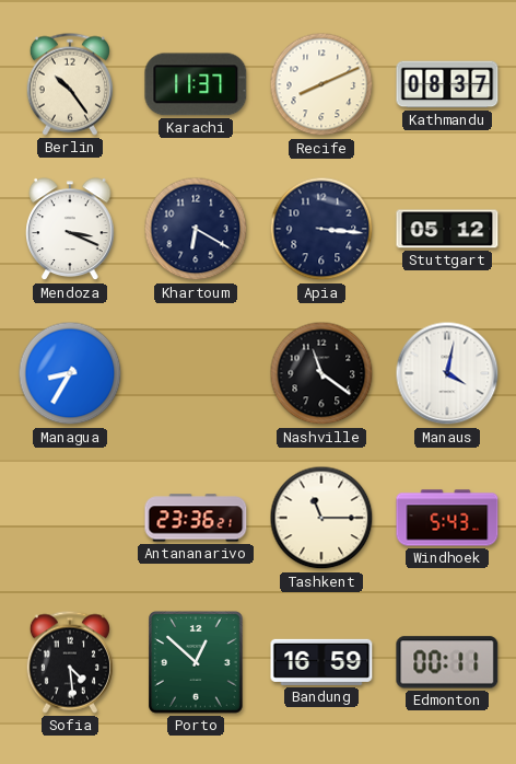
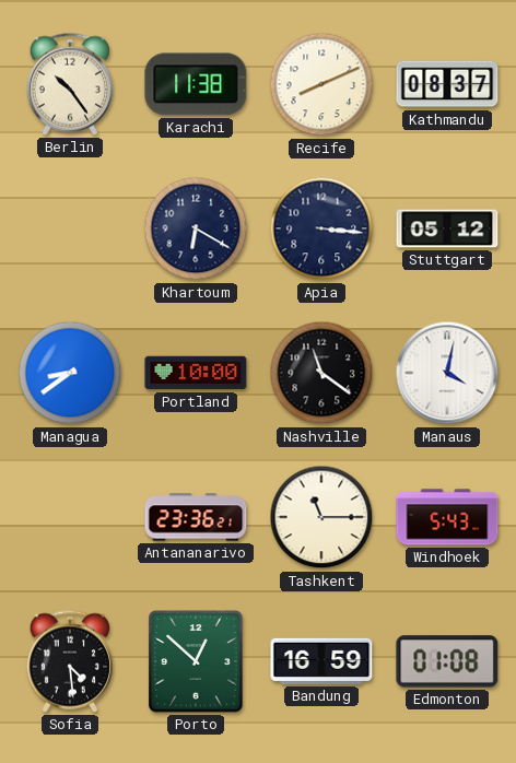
Karachi: 11:37 -> 11:38 (196, 84)
Mendoza: 3:19 -> none (70, 230)
Managua: 8:35 -> 8:39 (70, 373)
Portland: none -> 10:00 (196, 373)
Edmonton: 00:11 -> 01:08 (447, 661)
